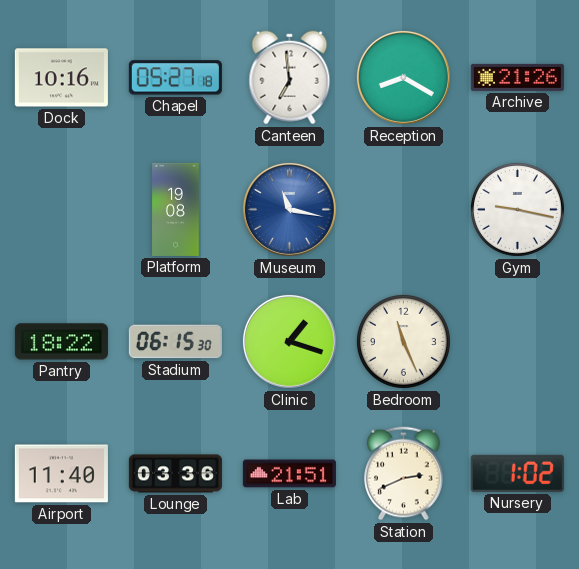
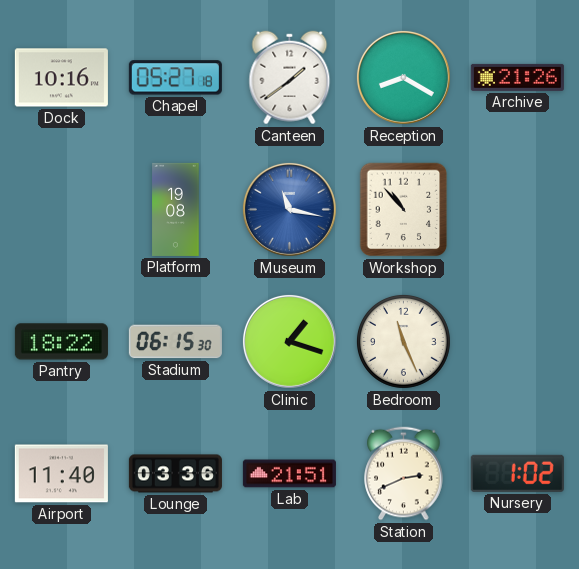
Canteen: 6:59 -> 1:39 (290, 78)
Workshop: none -> 10:53 (404, 210)
Gym: 9:17 -> none (517, 209)
